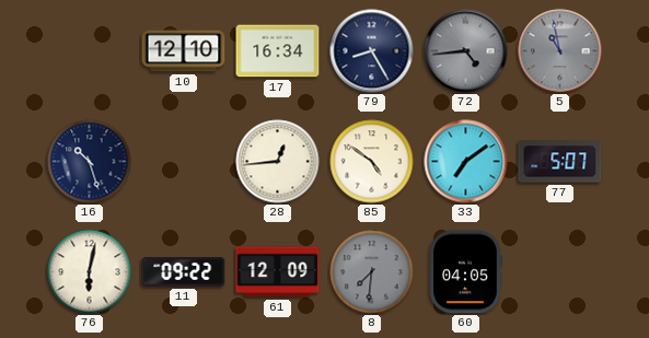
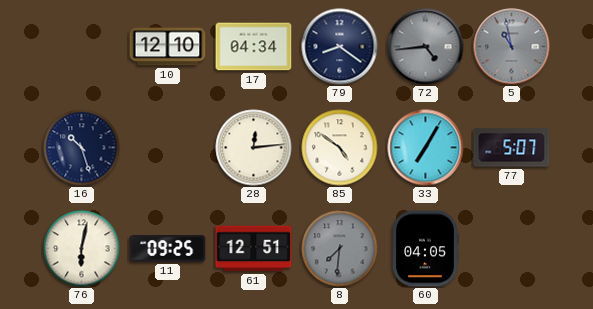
17: 16:34 -> 04:34 (254, 47)
79: 8:25 -> 8:21 (340, 47)
28: 12:44 -> 12:14 (254, 148)
33: 7:09 -> 7:05 (426, 148)
11: 09:22 -> 09:25 (168, 249)
61: 12:09 -> 12:51 (254, 249)
